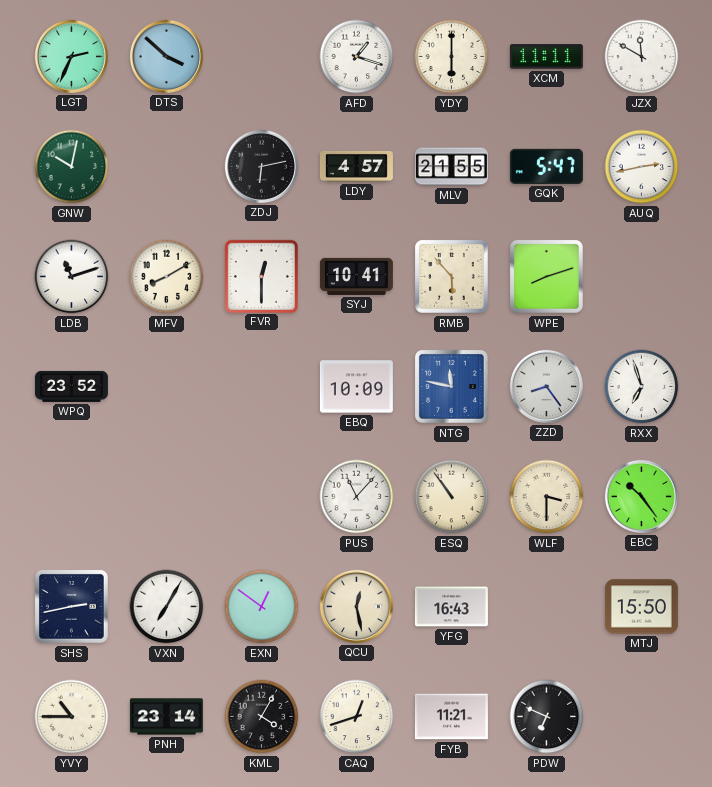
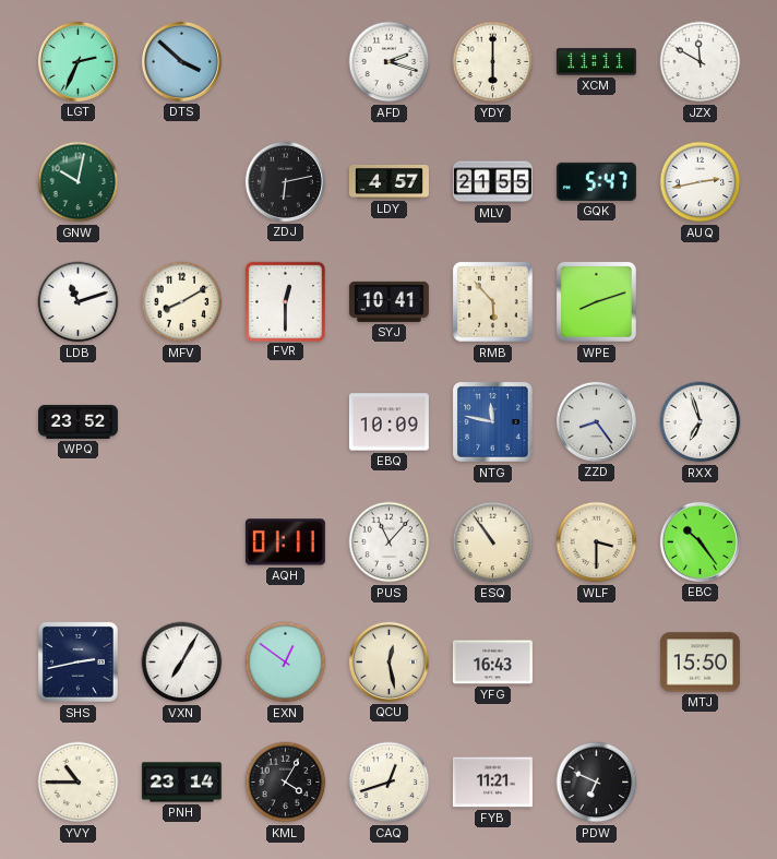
AFD: 1:18 -> 2:18 (390, 62)
AQH: none -> 01:11 (285, 542)
